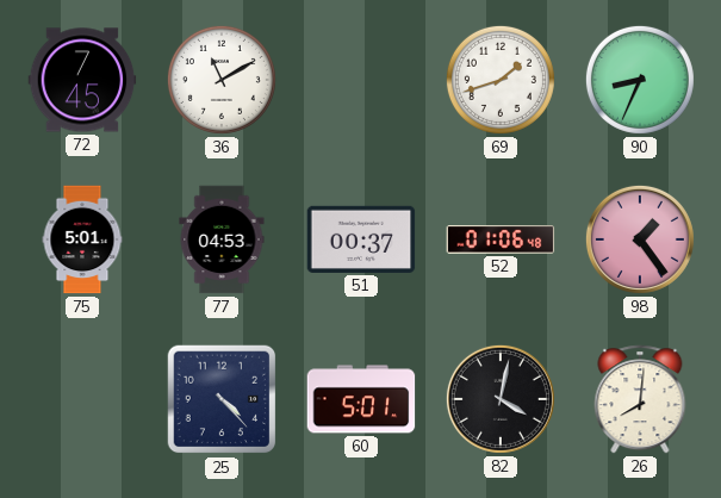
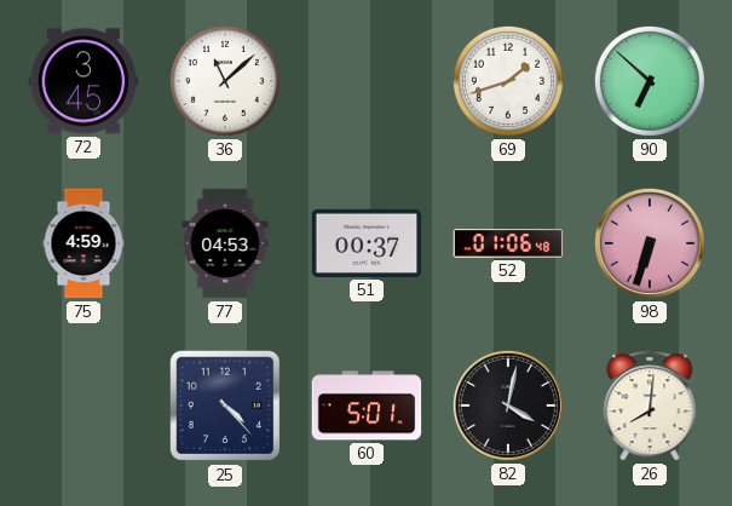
72: 7:45 -> 3:45 (83, 81)
36: 11:10 -> 11:08 (225, 81)
90: 8:34 -> 6:52 (650, 81)
75: 5:01 -> 4:59 (83, 243)
98: 1:24 -> 6:33 (650, 243)
